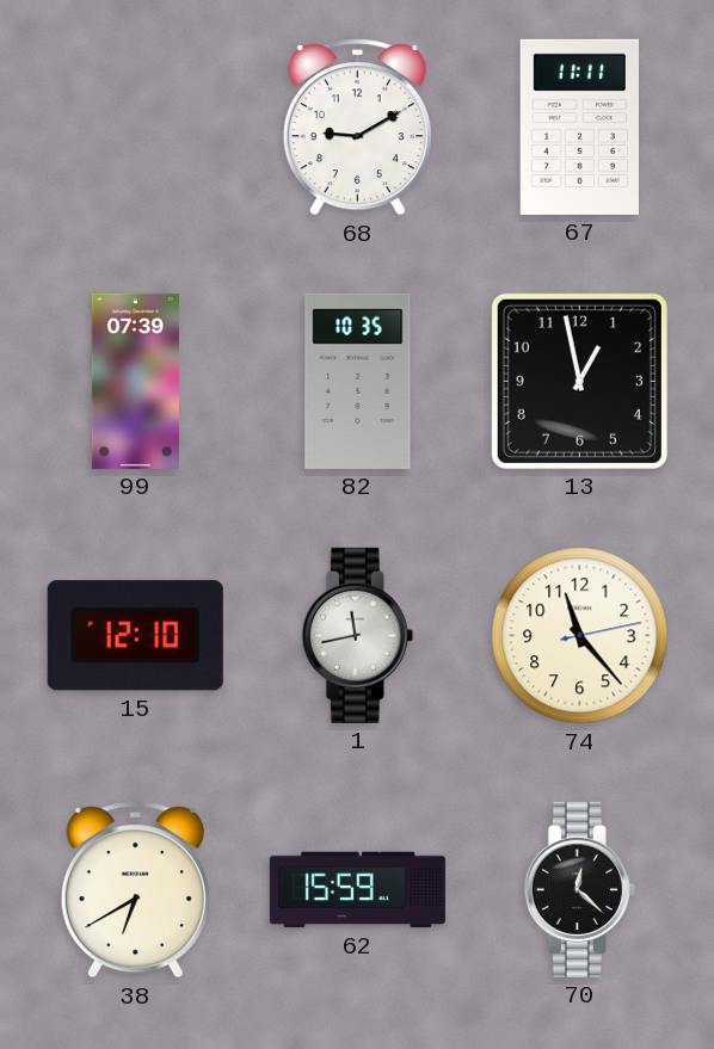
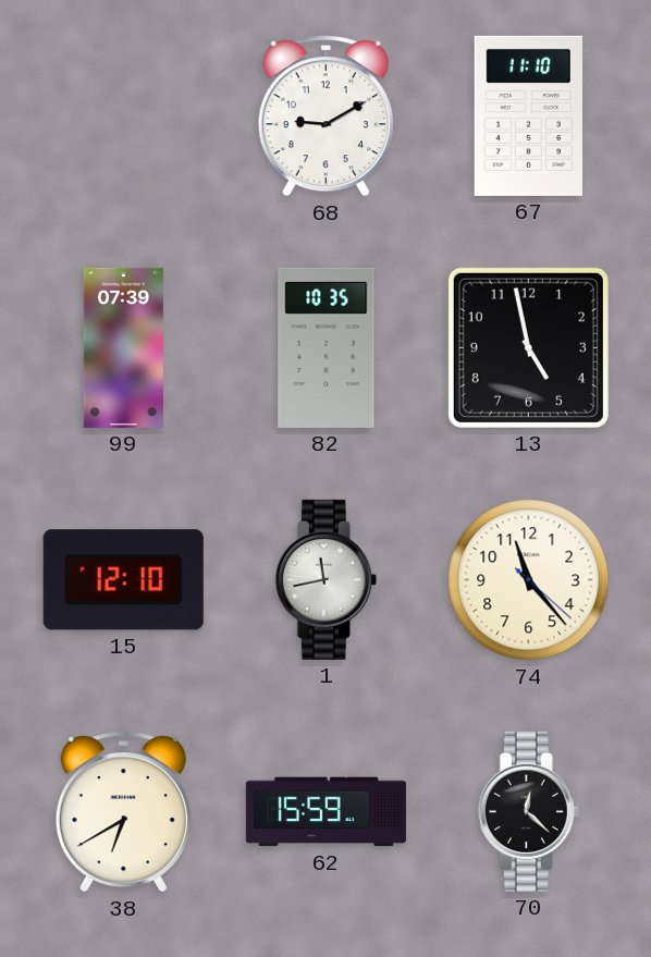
67: 11:11 -> 11:10 (528, 115)
13: 12:58 -> 4:58 (528, 347)
74: 11:23:13 -> 11:23:22 (529, 580)
